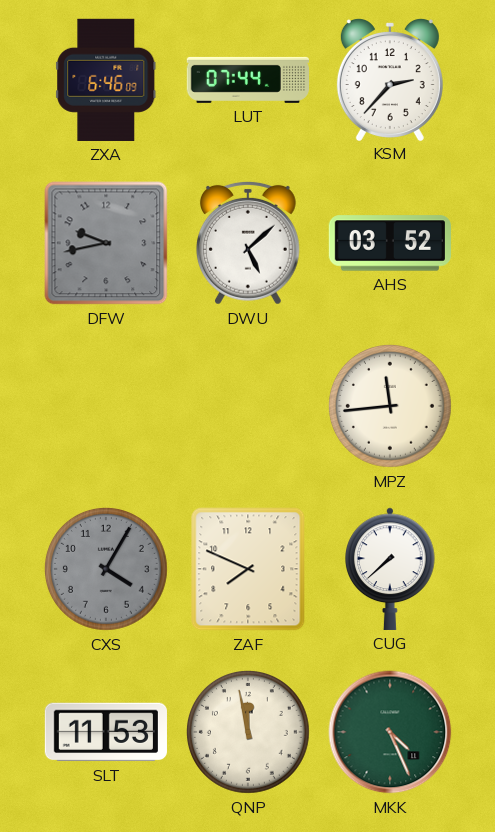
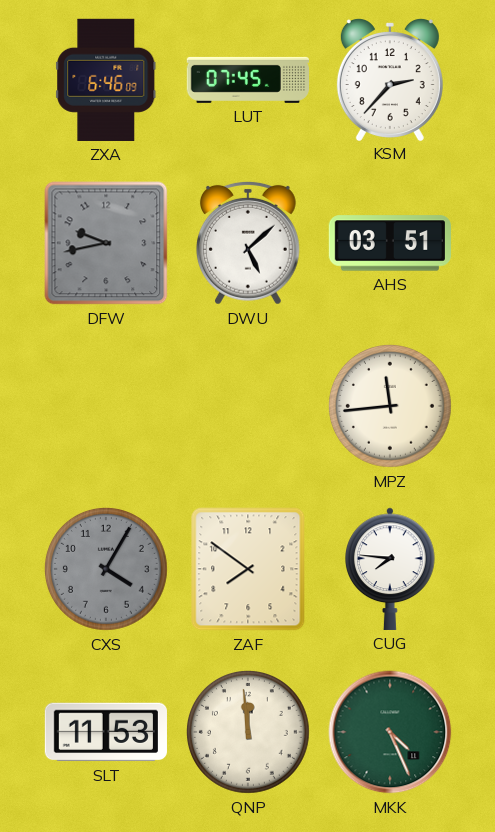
LUT: 07:44 -> 07:45 (247, 80)
AHS: 03:52 -> 03:51 (389, 243)
ZAF: 7:49 -> 7:51 (248, 569)
CUG: 7:38 -> 7:46 (391, 569)
QNP: 11:58 -> 11:59 (248, 732)
